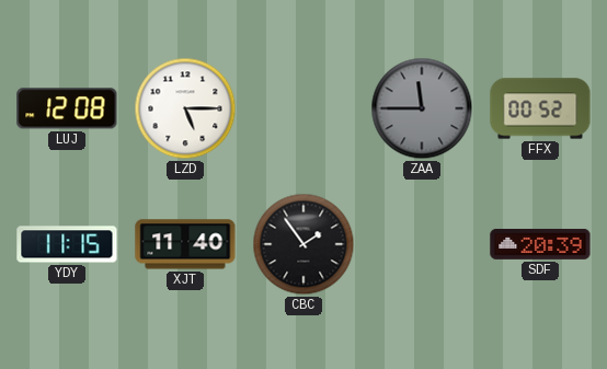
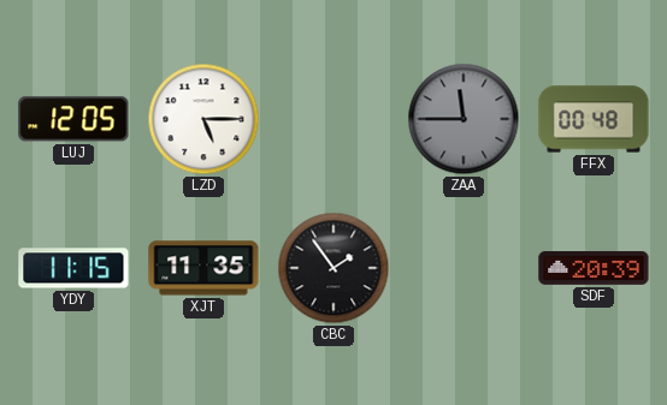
LUJ: 12:08 -> 12:05 (73, 119)
FFX: 00:52 -> 00:48 (594, 119)
XJT: 11:40 -> 11:35 (203, 268)
